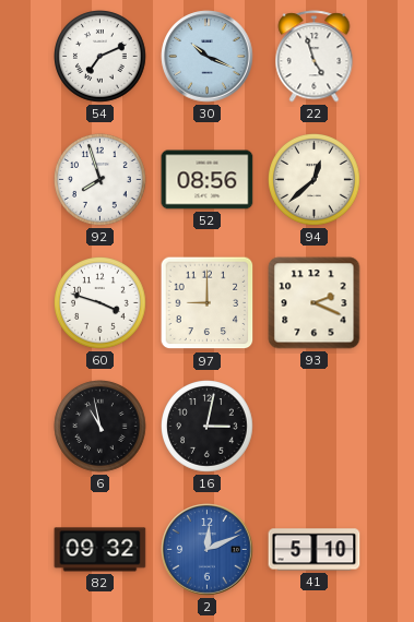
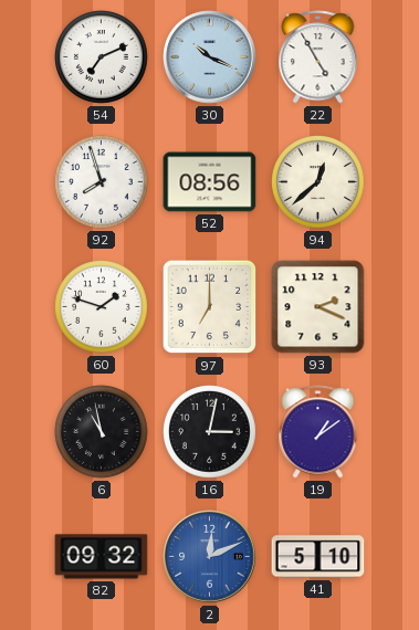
22: 4:57 -> 4:55 (318, 57)
60: 3:48 -> 1:48 (102, 307)
97: 9:00 -> 7:00 (210, 307)
19: none -> 1:09 (318, 432)
